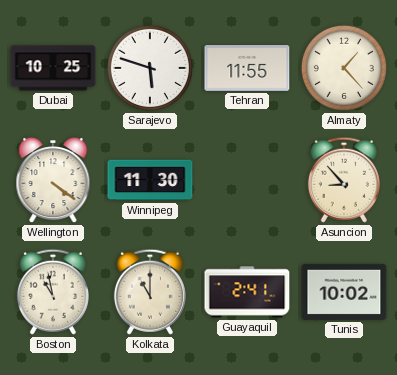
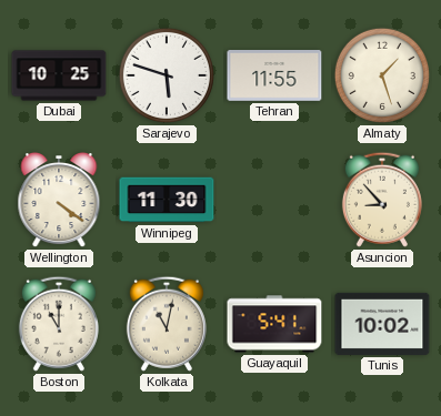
Almaty: 1:23 -> 1:27 (382, 75)
Boston: 10:58 -> 11:00 (59, 324)
Kolkata: 11:00 -> 11:02 (167, 324)
Guayaquil: 2:41 -> 5:41 (274, 324)
